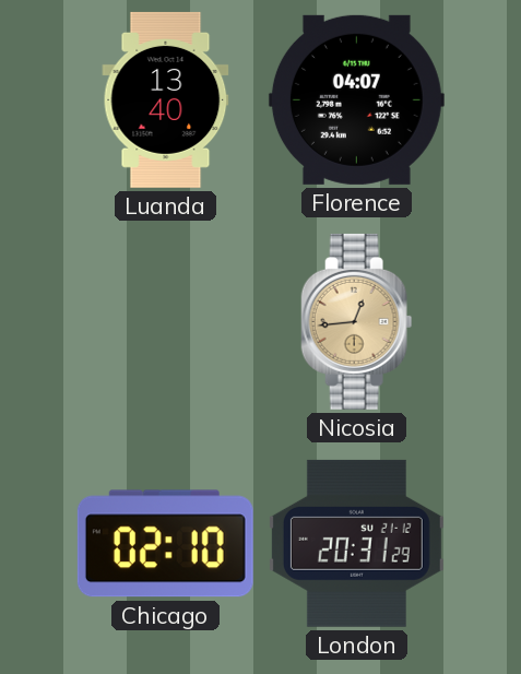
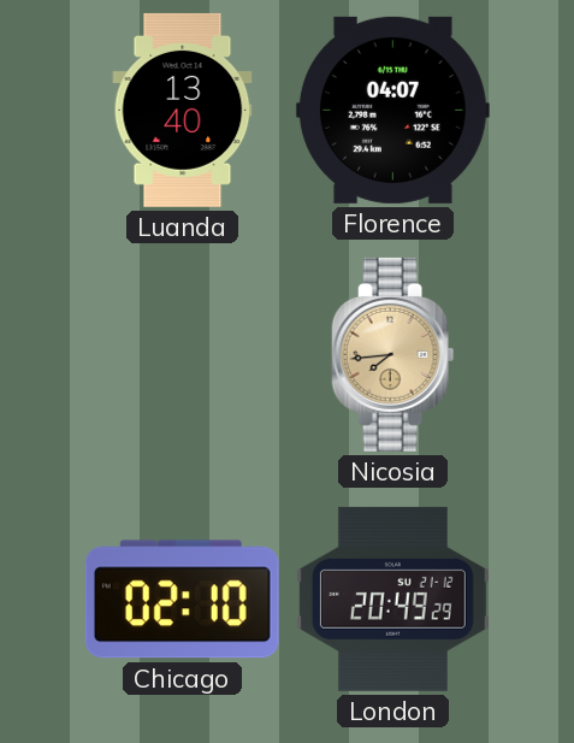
Nicosia: 12:44 -> 7:44 (393, 354)
London: 20:31 -> 20:49 (392, 598)
